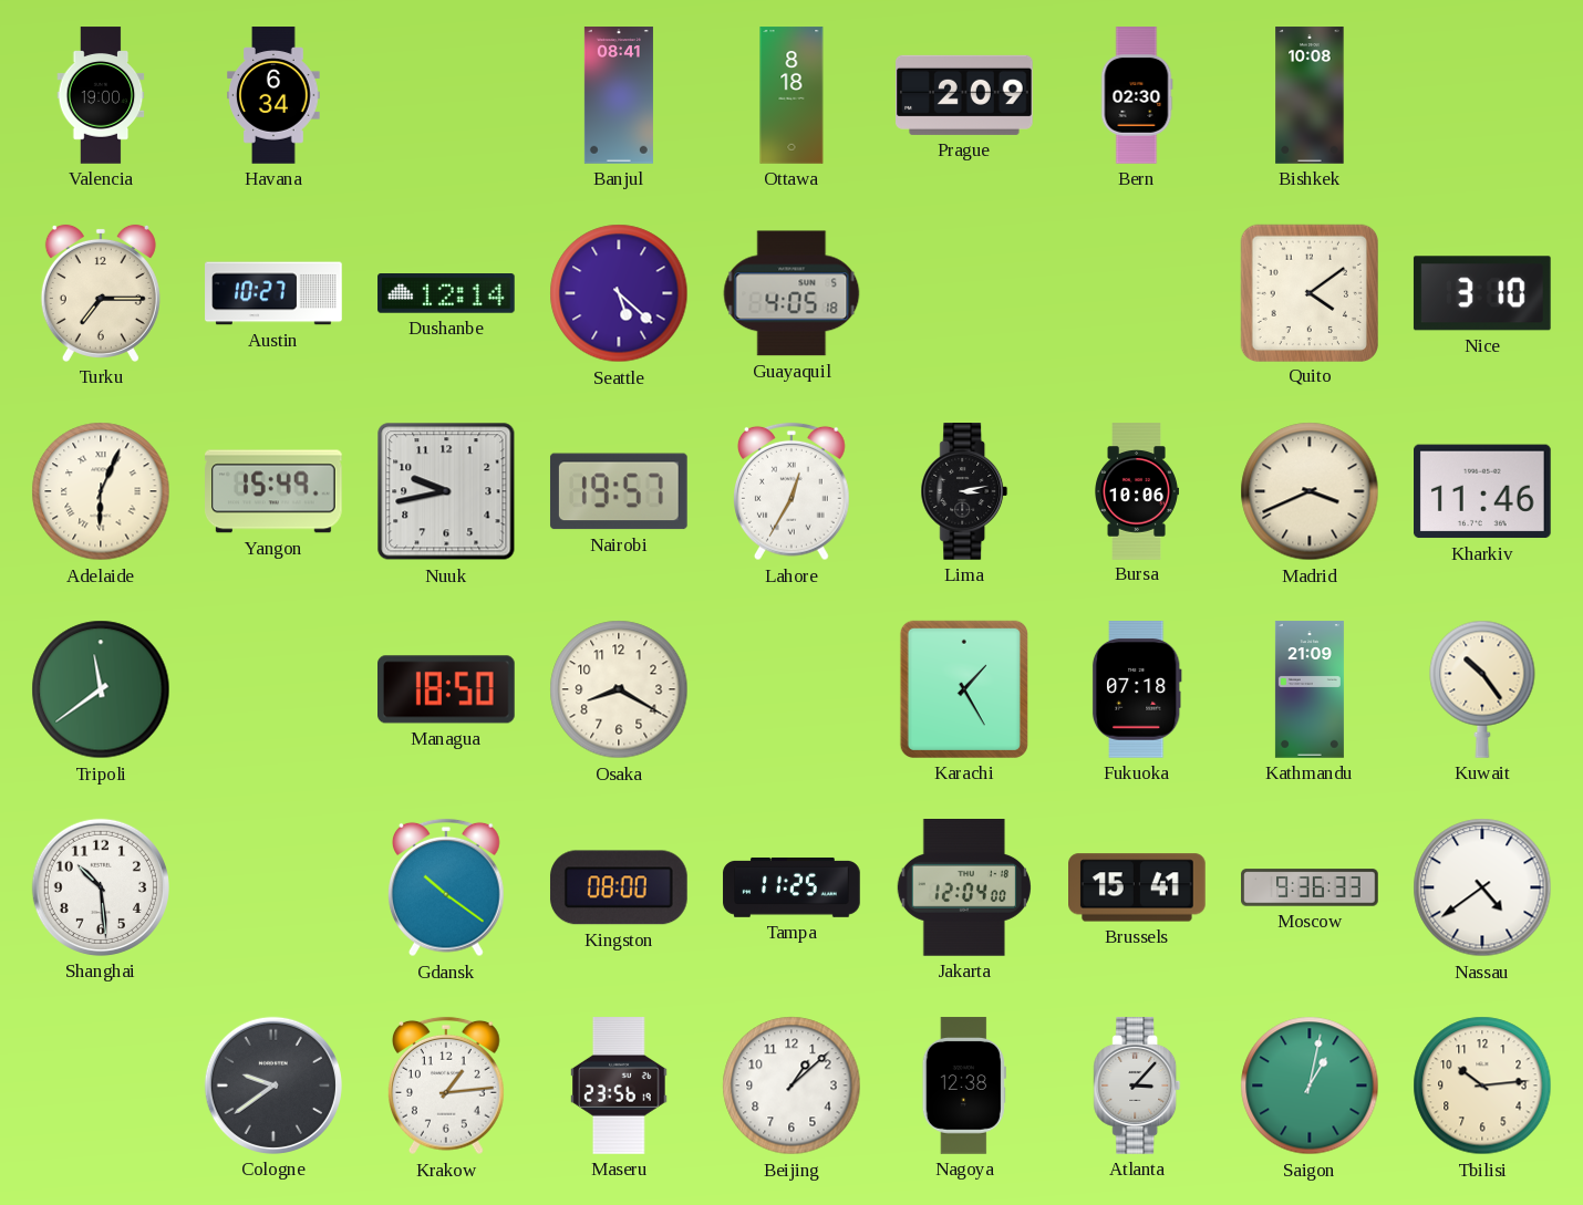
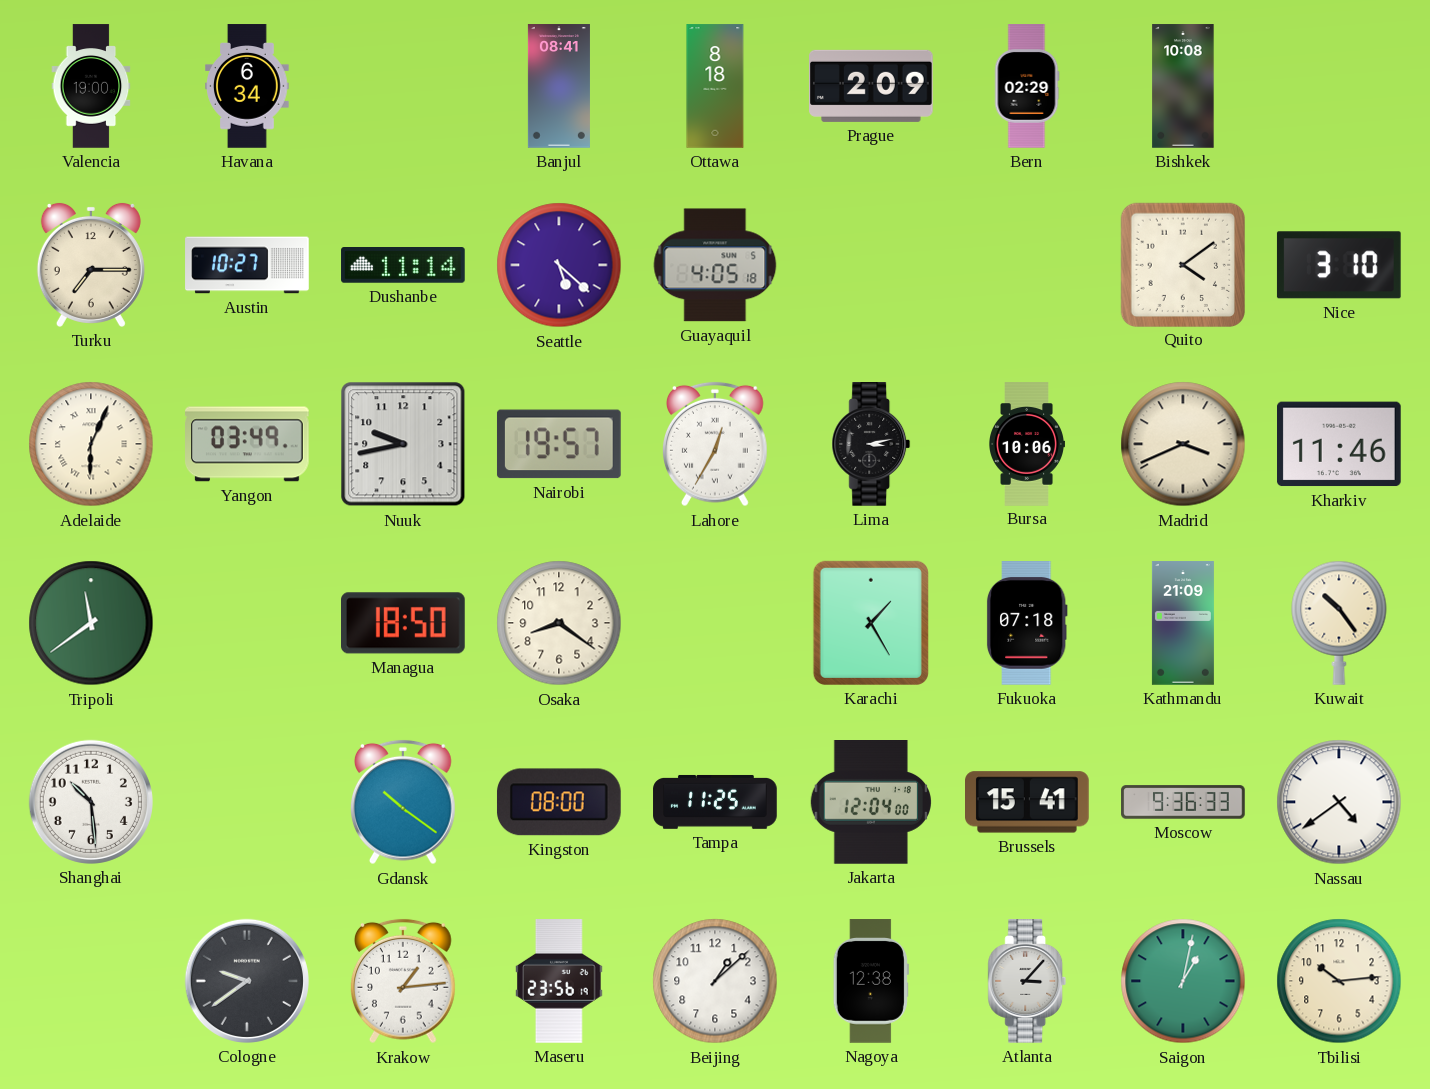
Bern: 02:30 -> 02:29 (1027, 86)
Dushanbe: 12:14 -> 11:14 (403, 265)
Yangon: 15:49 -> 03:49 (248, 444)
Osaka: 8:20 -> 8:21 (559, 623)
